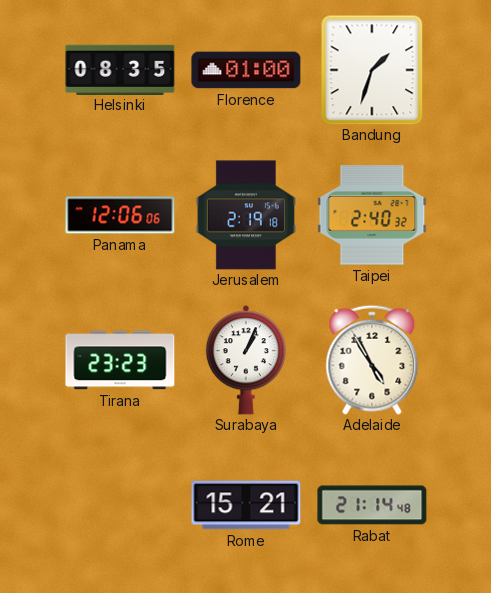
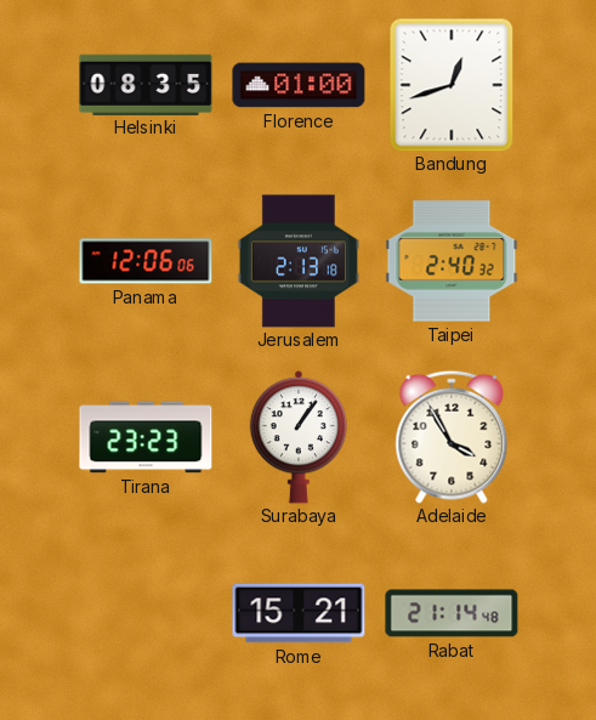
Bandung: 1:33 -> 12:42 (452, 85)
Jerusalem: 2:19 -> 2:13 (299, 261)
Surabaya: 1:04 -> 1:06 (299, 437)
Adelaide: 4:55 -> 3:55 (452, 437)
